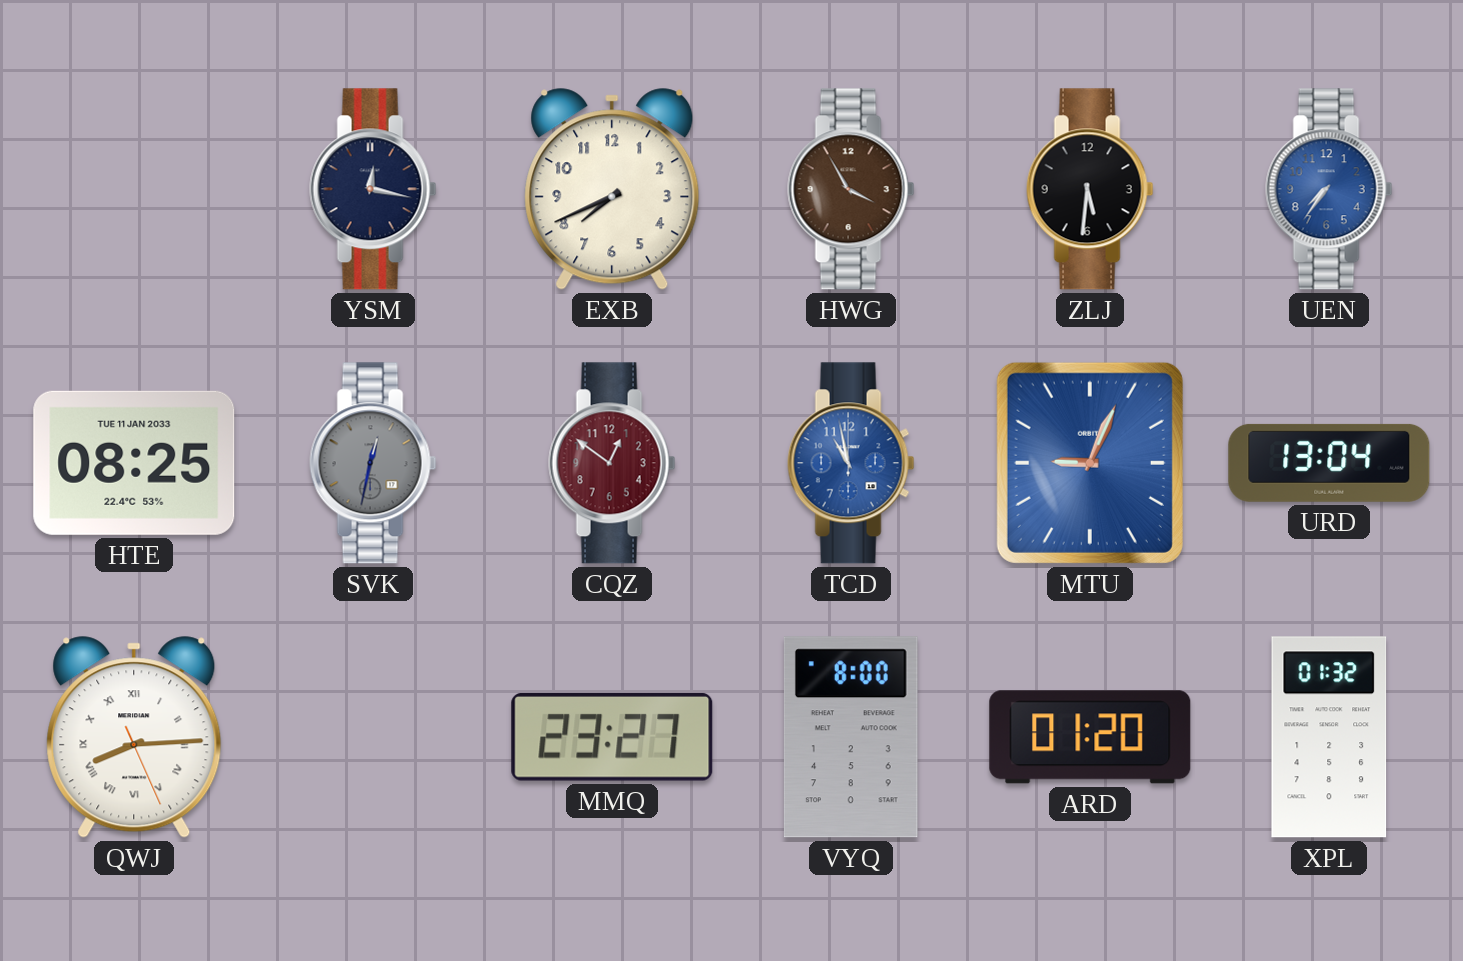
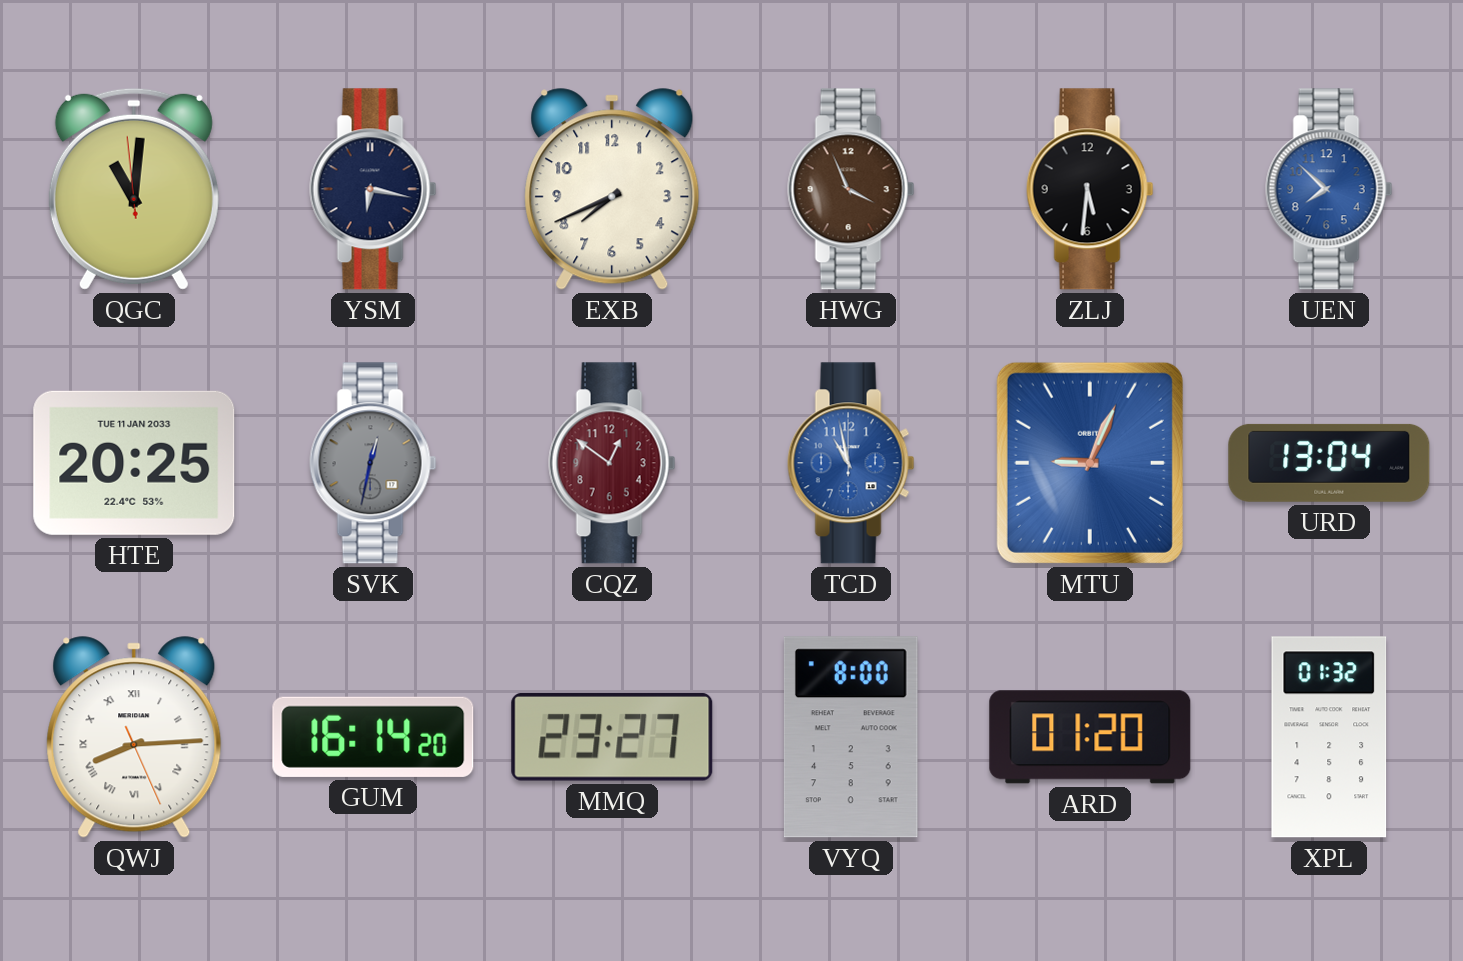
QGC: none -> 11:00 (134, 189)
YSM: 12:17 -> 6:17 (373, 189)
HWG: 3:55 -> 3:56 (851, 189)
UEN: 7:36 -> 7:52 (1329, 189)
HTE: 08:25 -> 20:25 (134, 463)
GUM: none -> 16:14 (373, 737)
